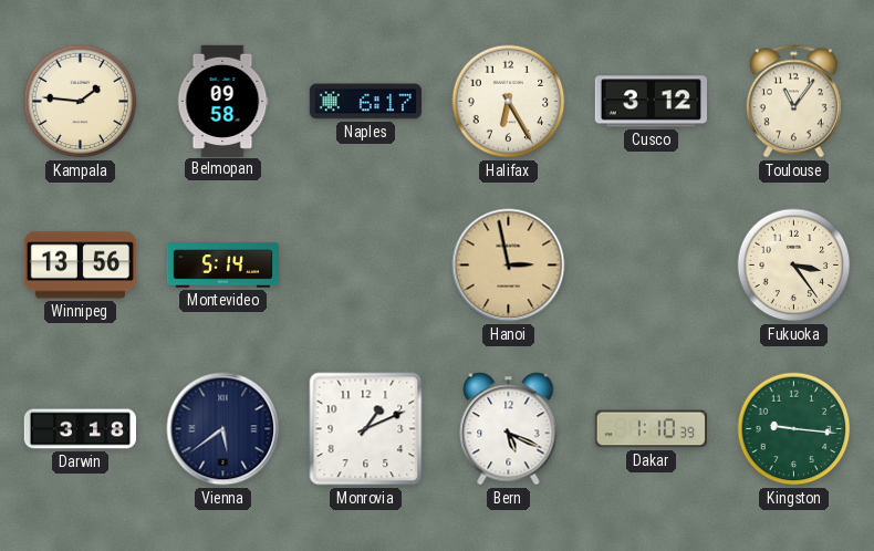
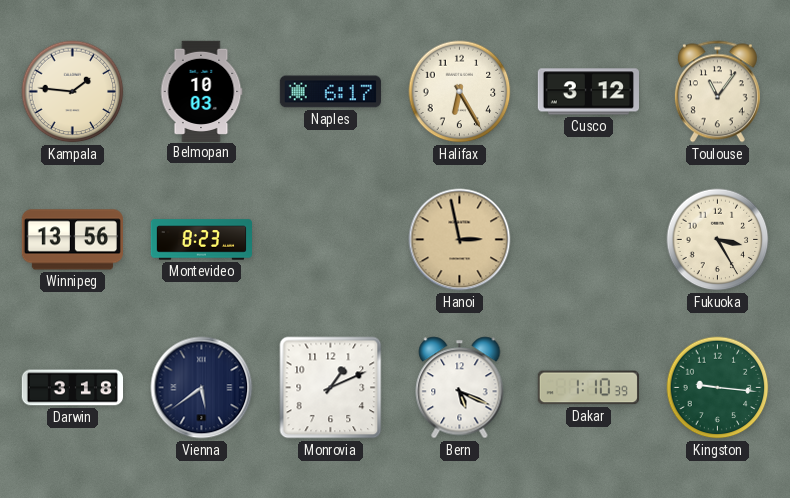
Belmopan: 09:58 -> 10:03 (201, 91)
Montevideo: 5:14 -> 8:23 (201, 240)
Fukuoka: 3:24 -> 3:25 (718, 240)
